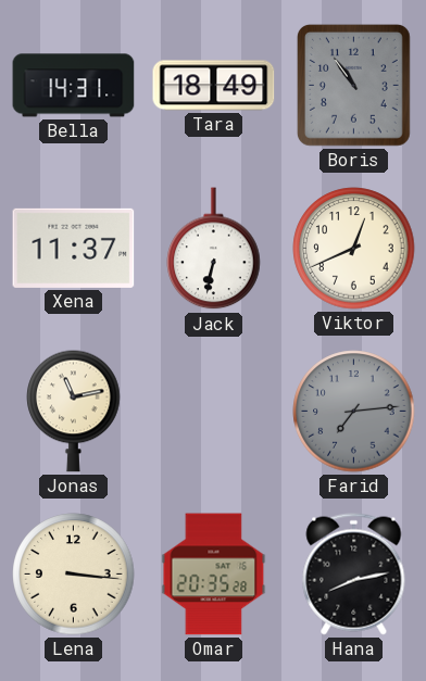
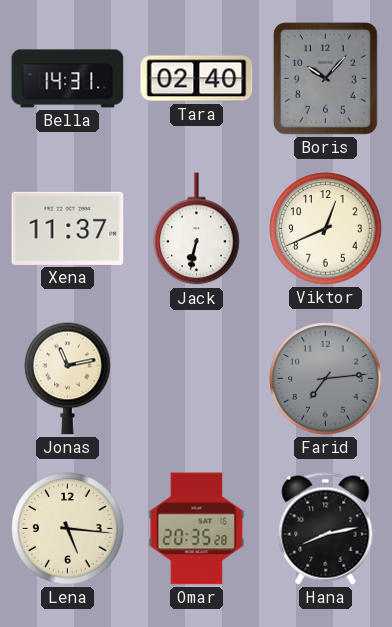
Tara: 18:49 -> 02:40 (197, 79)
Boris: 10:54 -> 10:07 (325, 79)
Lena: 3:16 -> 5:16 (68, 529)
